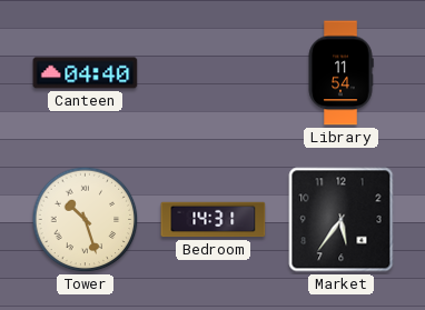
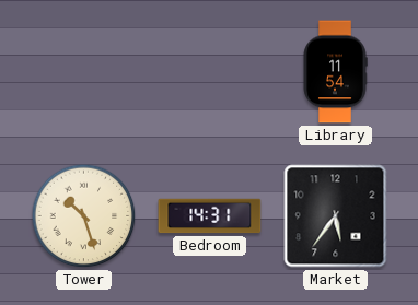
Canteen: 04:40 -> none (86, 73)
